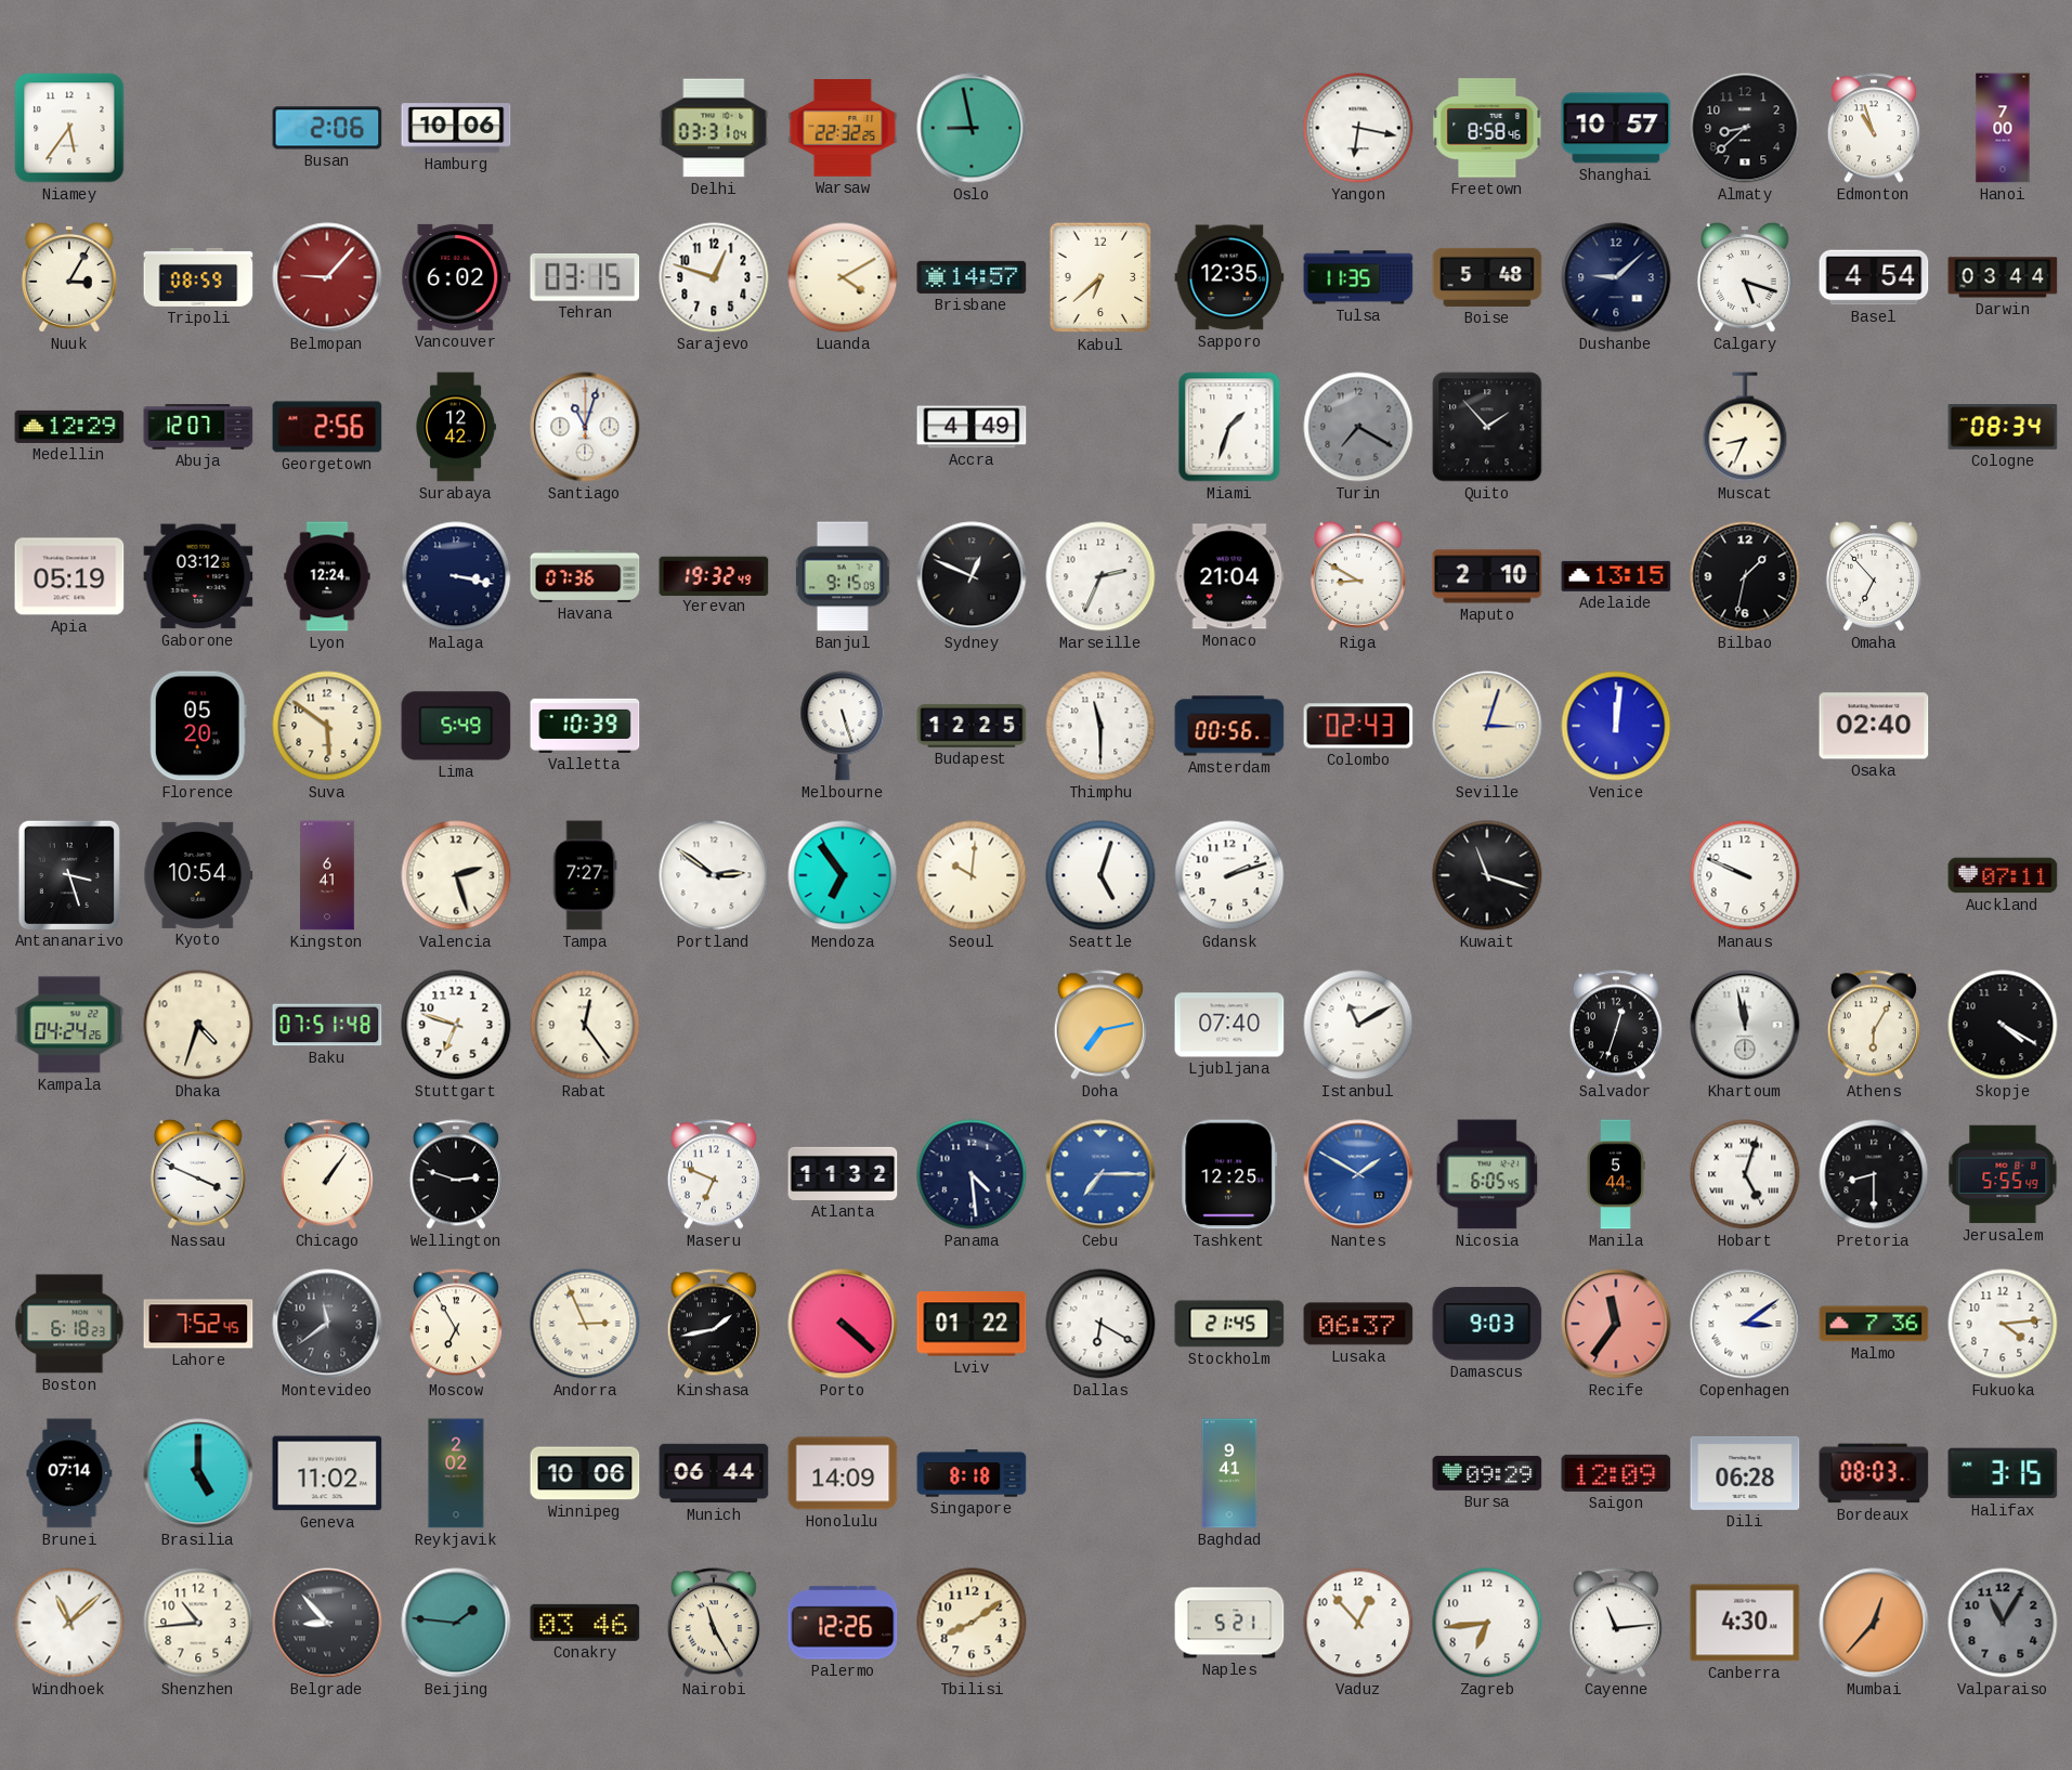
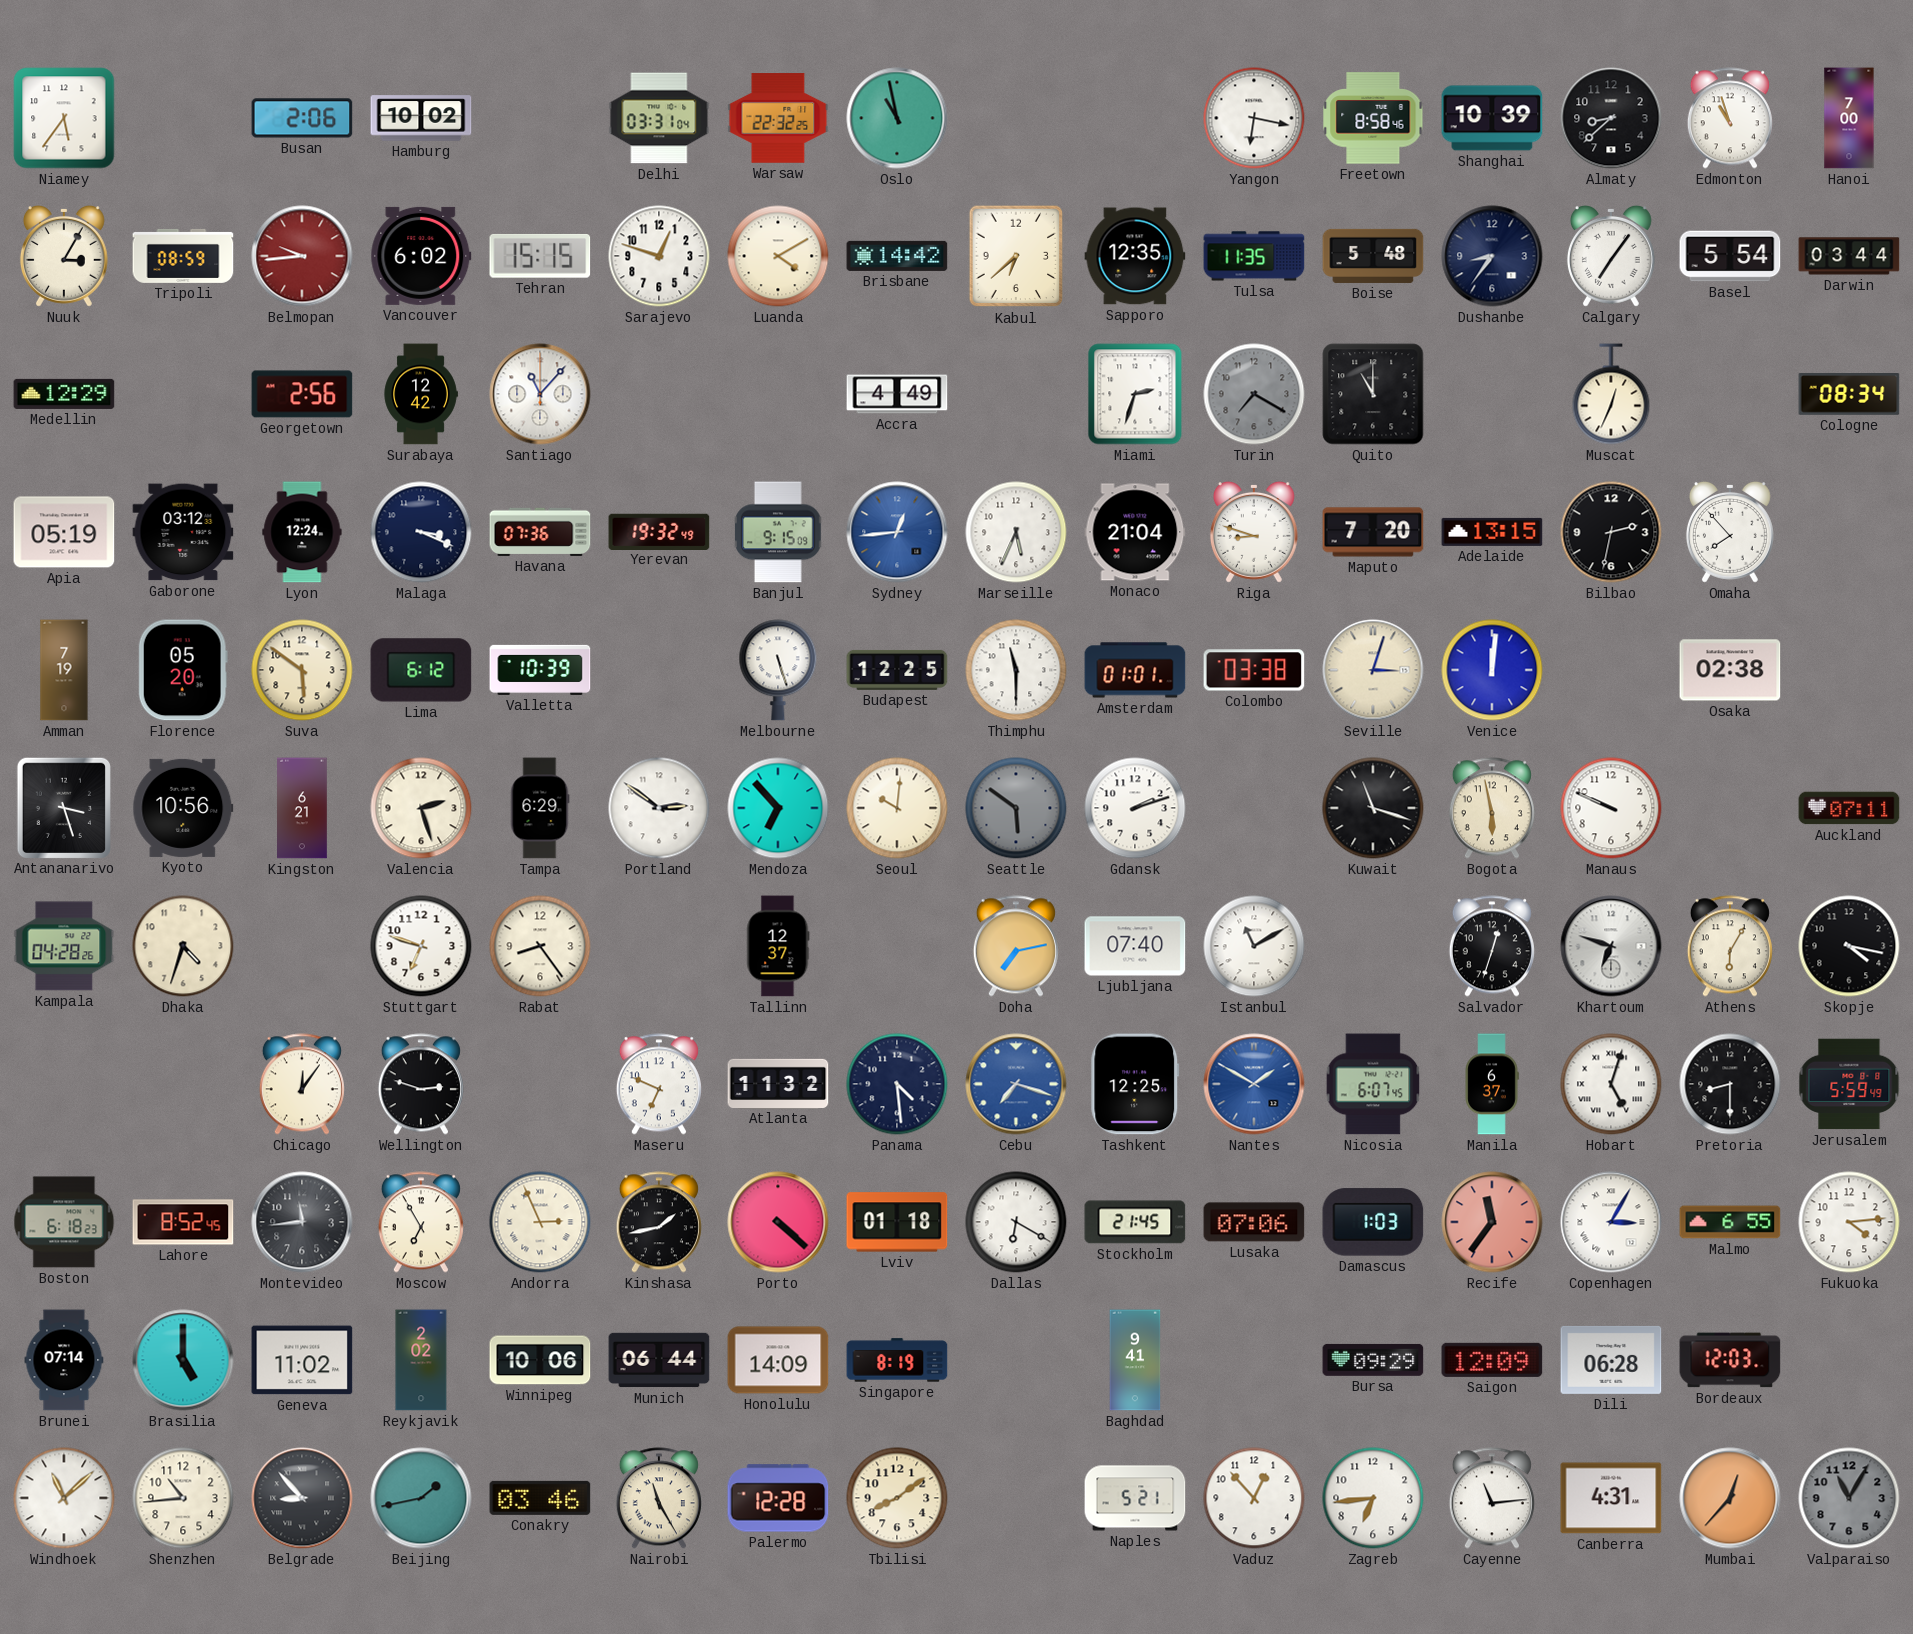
Hamburg: 10:06 -> 10:02 (421, 118)
Oslo: 8:58 -> 10:58 (897, 118)
Shanghai: 10:57 -> 10:39 (1492, 118)
Belmopan: 9:07 -> 9:44 (302, 256)
Tehran: 03:15 -> 15:15 (540, 256)
Brisbane: 14:57 -> 14:42 (897, 256)
Dushanbe: 9:08 -> 8:36 (1492, 256)
Calgary: 5:18 -> 7:06 (1611, 256)
Basel: 4:54 -> 5:54 (1730, 256)
Abuja: 12:07 -> none (198, 427)
Santiago: 11:03 -> 11:07 (540, 394)
Miami: 1:33 -> 2:33 (1135, 394)
Quito: 1:53 -> 11:00 (1373, 394)
Muscat: 8:34 -> 12:34 (1611, 394)
Malaga: 3:17 -> 3:19 (421, 532)
Sydney: 12:49 -> 12:44 (897, 532)
Sydney dial: black -> blue (897, 532)
Marseille: 2:34 -> 5:34 (1016, 532)
Riga: 8:50 -> 8:48 (1254, 532)
Maputo: 2:10 -> 7:20 (1373, 532)
Bilbao: 1:32 -> 2:32 (1611, 532)
Omaha: 6:53 -> 7:53 (1730, 532)
Amman: none -> 7:19 (64, 670)
Lima: 5:49 -> 6:12 (421, 670)
Amsterdam: 00:56 -> 01:01 (1135, 670)
Colombo: 02:43 -> 03:38 (1254, 670)
Osaka: 02:40 -> 02:38 (1730, 670)
Kyoto: 10:54 -> 10:56 (183, 808)
Kingston: 6:41 -> 6:21 (303, 808)
Tampa: 7:27 -> 6:29 (540, 808)
Mendoza: 6:54 -> 6:53 (778, 808)
Seattle: 5:03 -> 5:51 (1016, 808)
Seattle dial: white -> grey (1016, 808)
Bogota: none -> 5:58 (1492, 808)
Kampala: 04:24 -> 04:28 (64, 946)
Baku: 07:51 -> none (327, 1025)
Rabat: 12:24 -> 8:24 (540, 946)
Tallinn: none -> 12:37 (778, 946)
Khartoum: 11:58 -> 6:48 (1611, 946)
Skopje: 4:20 -> 4:17 (1849, 946)
Nassau: 3:49 -> none (198, 1174)
Chicago: 1:06 -> 12:06 (302, 1084)
Cebu: 7:15 -> 7:18 (1016, 1084)
Nicosia: 6:05 -> 6:07 (1373, 1084)
Manila: 5:44 -> 6:37 (1492, 1084)
Jerusalem: 5:55 -> 5:59 (1849, 1084)
Lahore: 7:52 -> 8:52 (183, 1222)
Montevideo: 11:39 -> 11:44 (302, 1222)
Lviv: 01:22 -> 01:18 (897, 1222)
Lusaka: 06:37 -> 07:06 (1254, 1222)
Damascus: 9:03 -> 1:03 (1373, 1222)
Copenhagen: 3:09 -> 3:05 (1611, 1222)
Malmo: 7:36 -> 6:55 (1730, 1222)
Singapore: 8:18 -> 8:19 (897, 1360)
Bordeaux: 08:03 -> 12:03 (1730, 1360)
Halifax: 3:15 -> none (2003, 1473)
Beijing: 1:46 -> 1:43 (421, 1498)
Palermo: 12:26 -> 12:28 (778, 1498)
Canberra: 4:30 -> 4:31 (1611, 1498)
